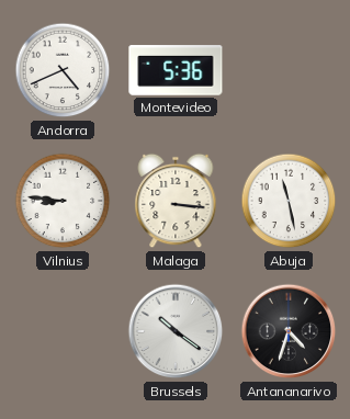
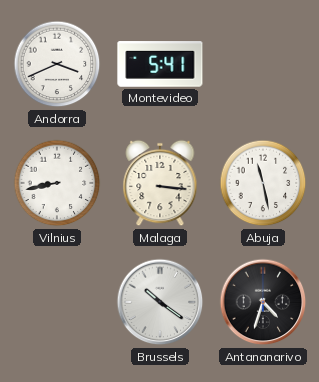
Andorra: 4:41 -> 3:41 (57, 64)
Montevideo: 5:36 -> 5:41 (160, 64)
Vilnius: 8:46 -> 8:43 (57, 183)
